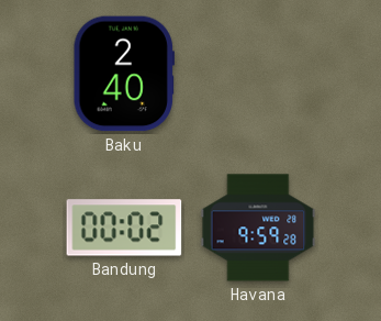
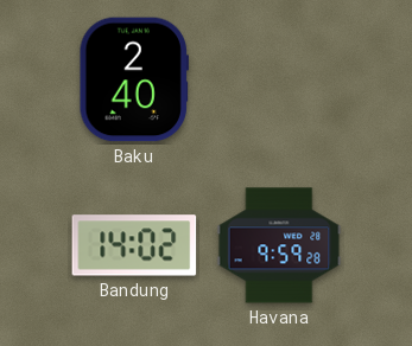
Bandung: 00:02 -> 14:02 (134, 245)
